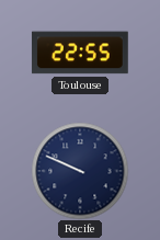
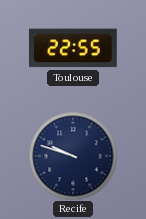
Recife: 9:49 -> 9:48 (73, 156)
